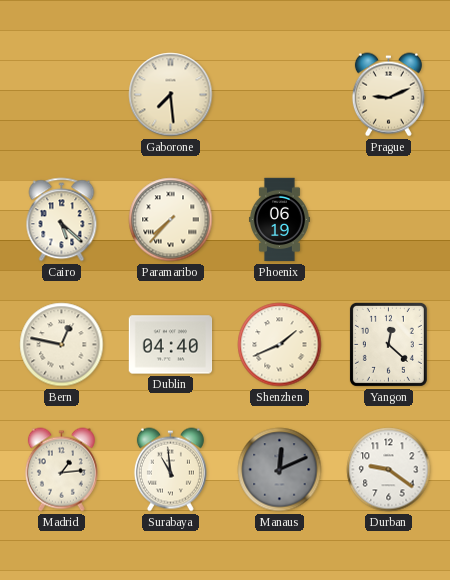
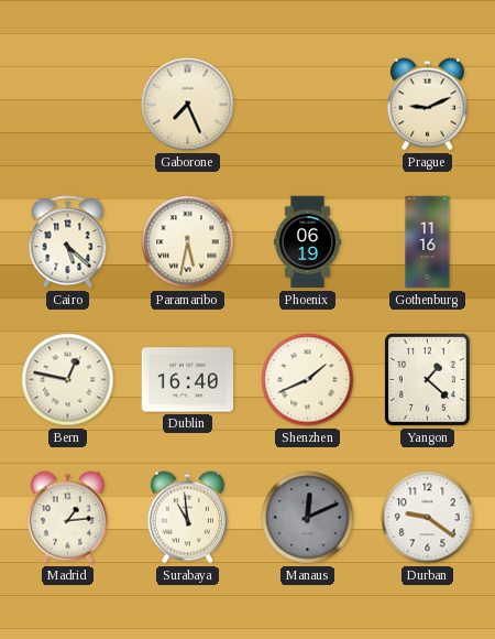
Gaborone: 7:29 -> 7:26 (188, 105)
Paramaribo: 7:37 -> 5:32 (188, 242)
Gothenburg: none -> 11:16 (428, 242)
Dublin: 04:40 -> 16:40 (188, 380)
Yangon: 12:22 -> 1:22 (427, 379)
